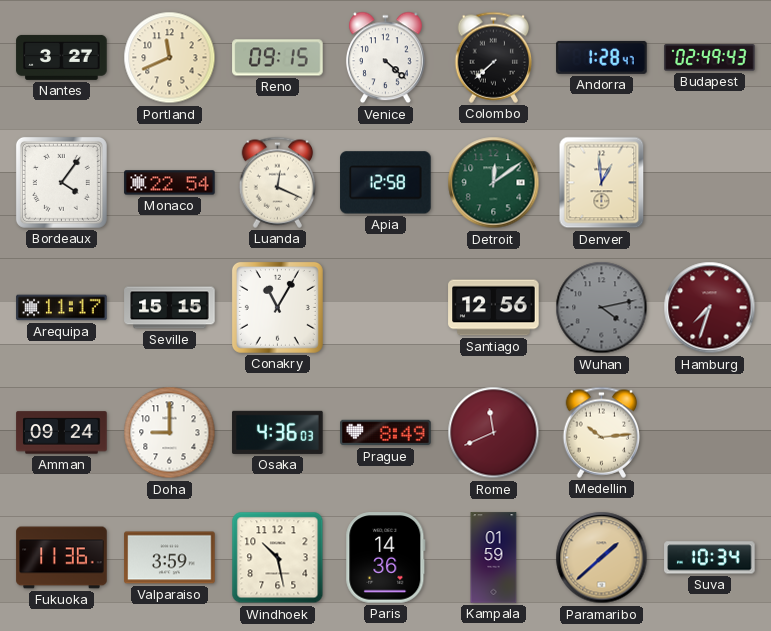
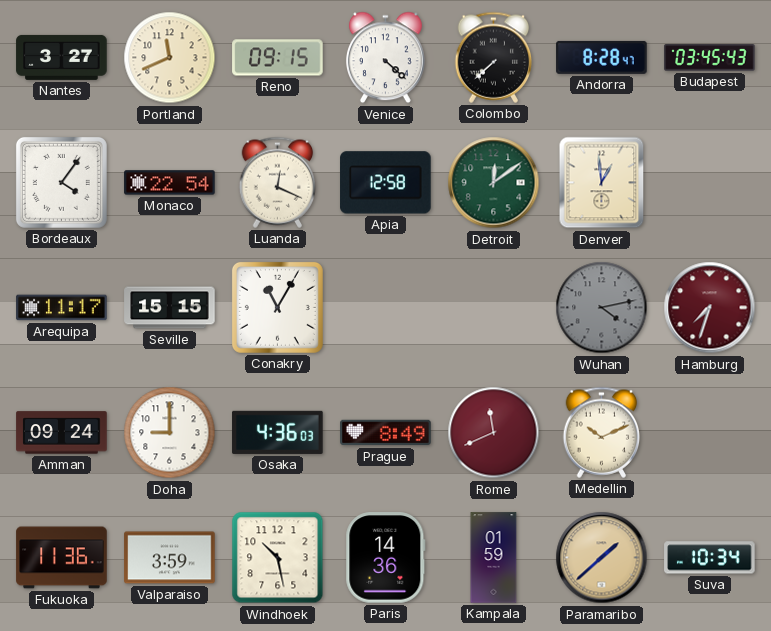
Andorra: 1:28 -> 8:28 (602, 57)
Budapest: 02:49 -> 03:45 (710, 58)
Santiago: 12:56 -> none (494, 308)
Medellin: 10:14 -> 10:11 (602, 432)
